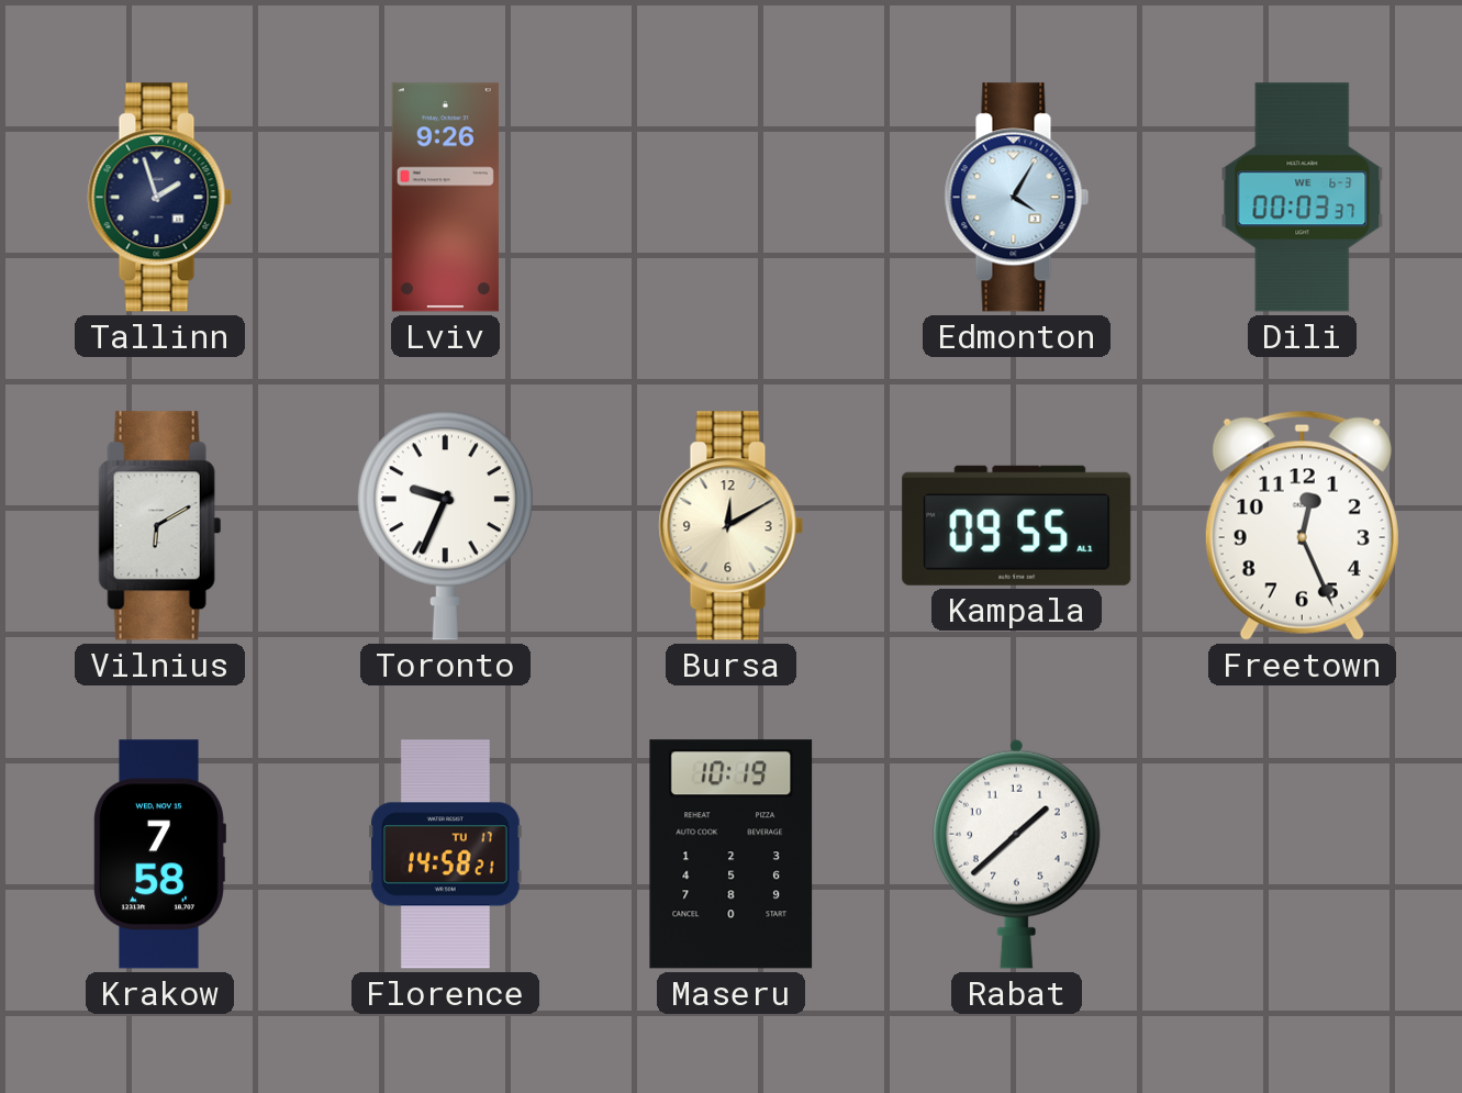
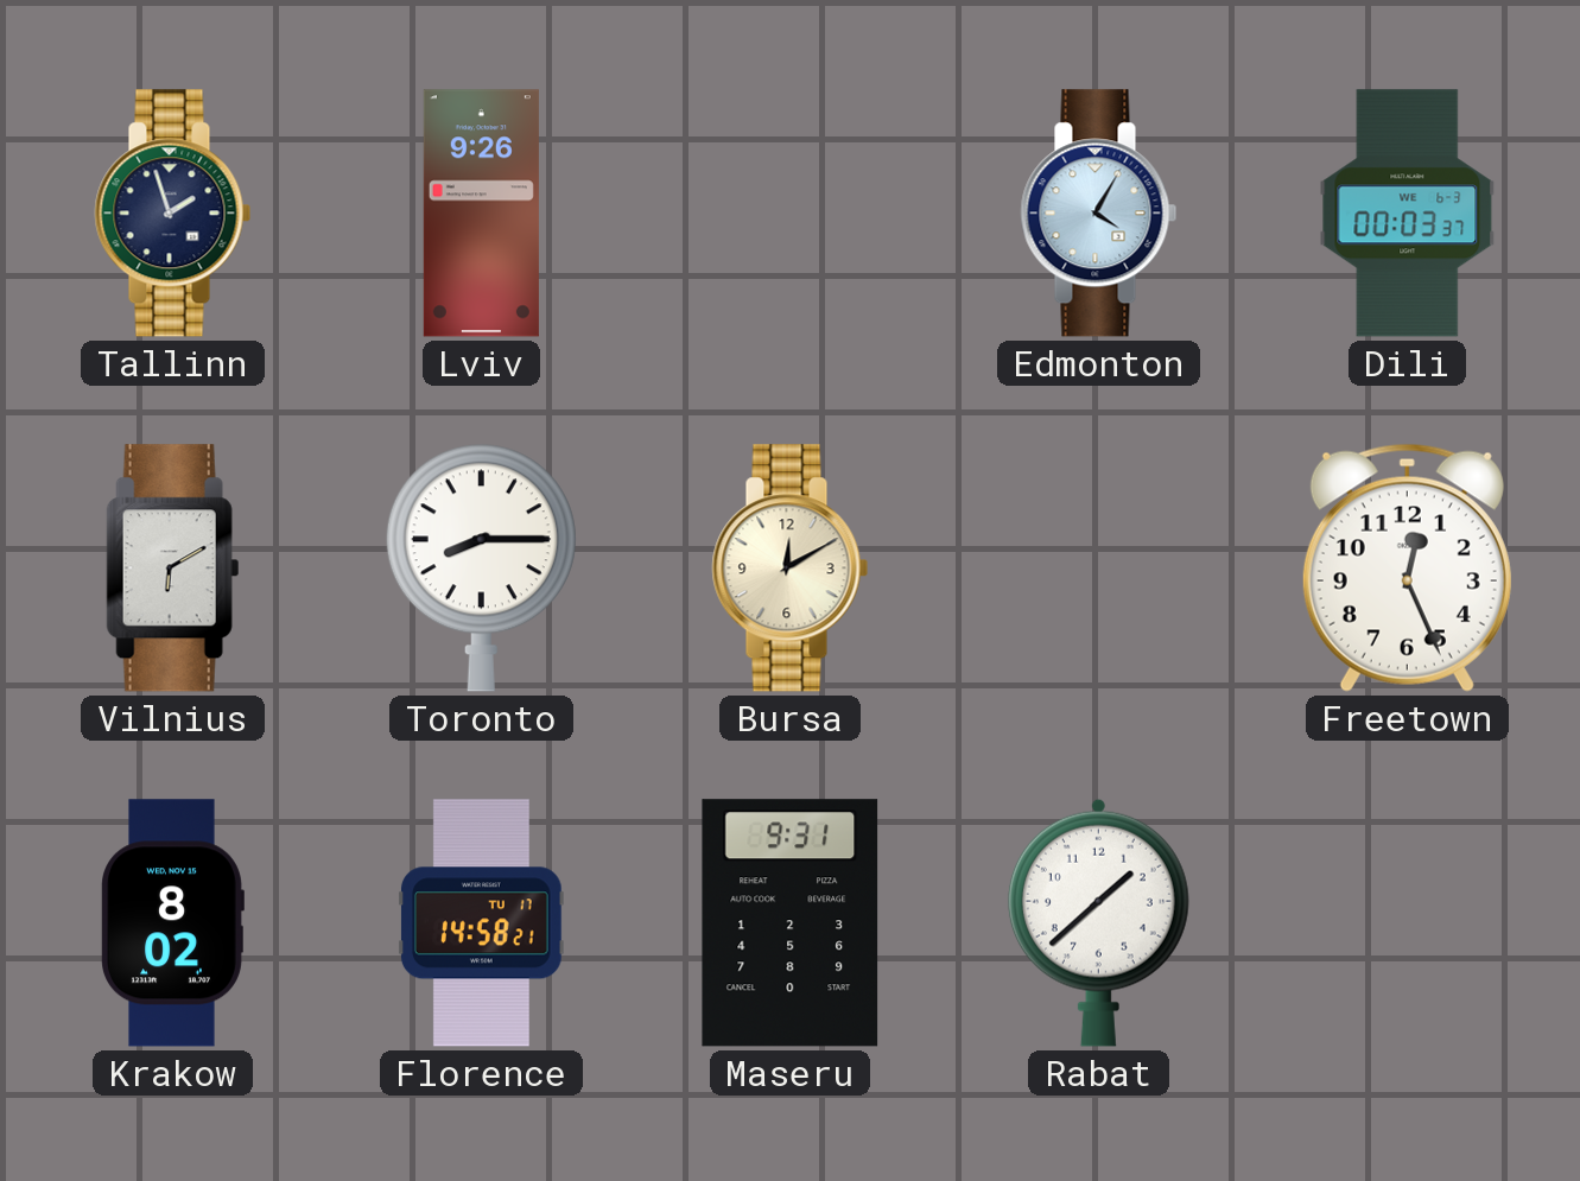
Toronto: 9:34 -> 8:15 (481, 567)
Kampala: 09:55 -> none (1017, 525)
Krakow: 7:58 -> 8:02 (172, 923)
Maseru: 10:19 -> 9:31 (791, 923)
